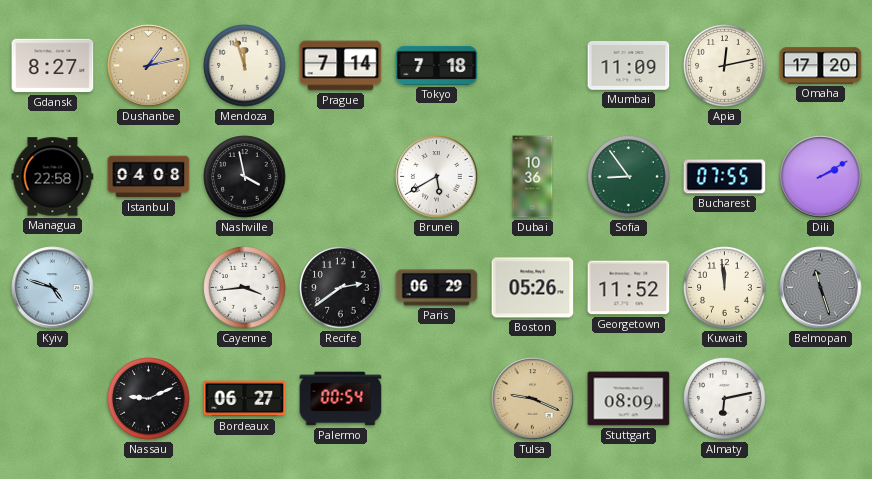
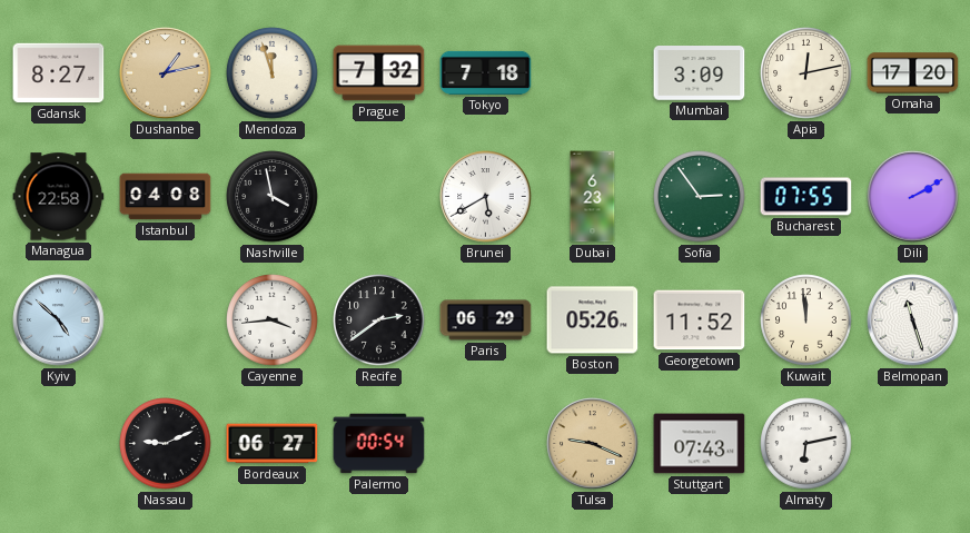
Prague: 7:14 -> 7:32 (379, 73)
Mumbai: 11:09 -> 3:09 (700, 73)
Dubai: 10:36 -> 6:23 (593, 197)
Sofia: 8:54 -> 2:54 (700, 197)
Kyiv: 4:48 -> 4:52 (59, 320)
Belmopan dial: grey -> white (913, 320)
Stuttgart: 08:09 -> 07:43 (700, 444)
